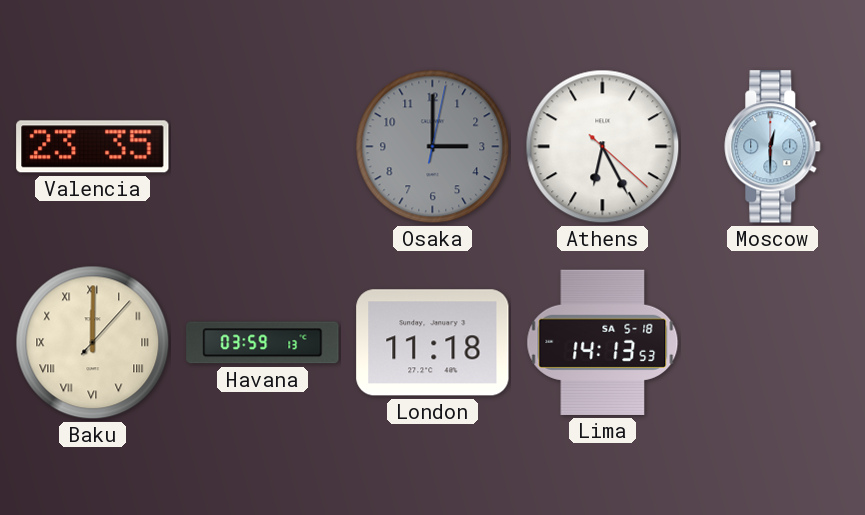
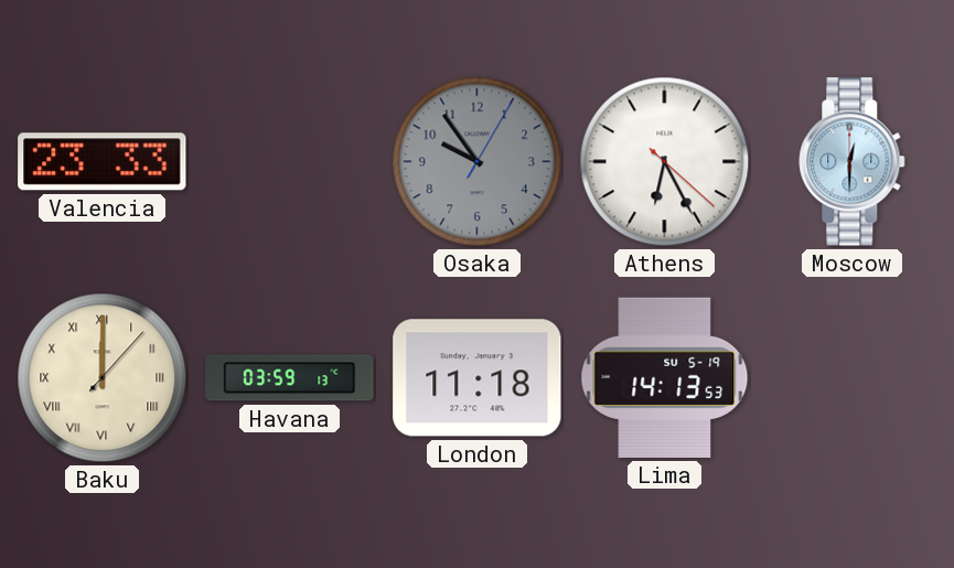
Valencia: 23:35 -> 23:33 (103, 162)
Osaka: 3:00 -> 9:54 (478, 162)
Lima date: SA 5-18 -> SU 5-19 (665, 377)
